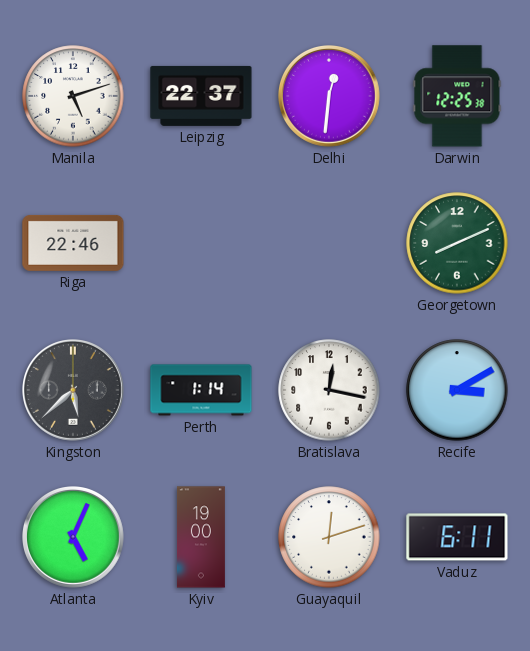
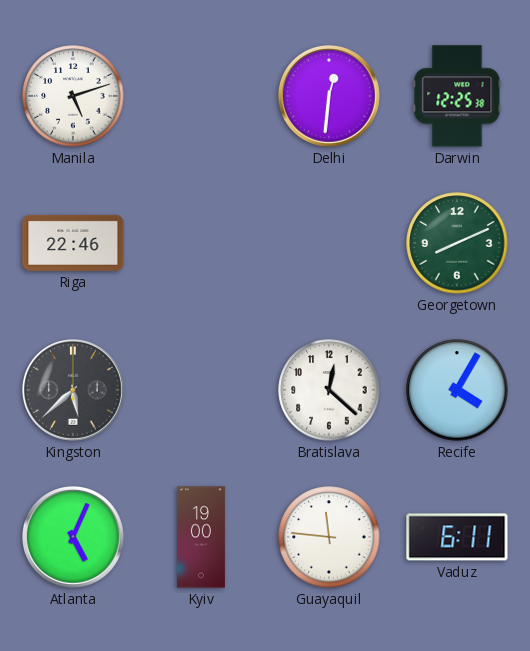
Leipzig: 22:37 -> none (201, 96)
Perth: 1:14 -> none (201, 390)
Bratislava: 12:17 -> 12:22 (329, 390)
Recife: 3:10 -> 4:05 (457, 390)
Guayaquil: 12:12 -> 11:46 (329, 537)
